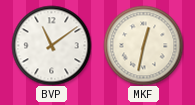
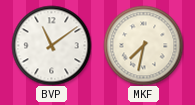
MKF: 12:32 -> 7:32 (143, 45)
